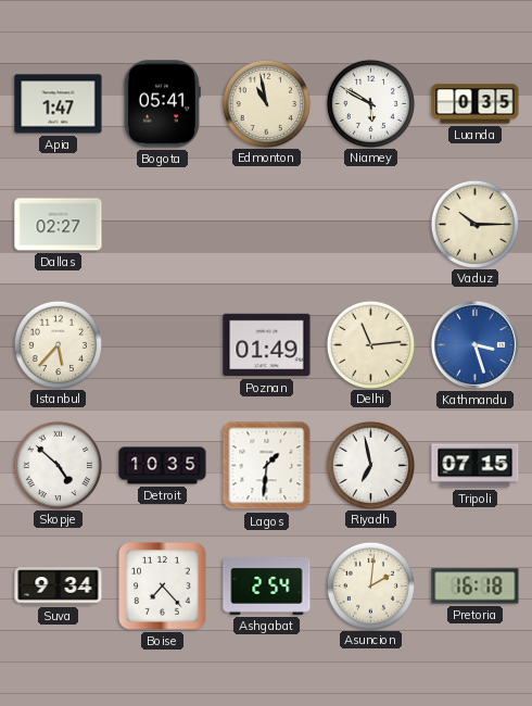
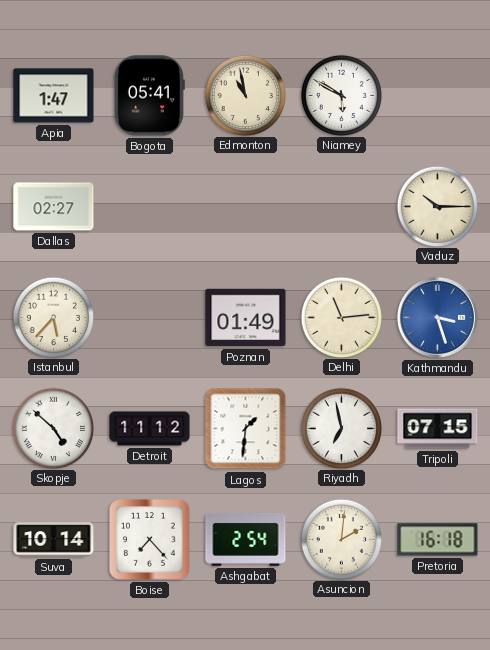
Luanda: 0:35 -> none (476, 104)
Detroit: 10:35 -> 11:12 (150, 429)
Suva: 9:34 -> 10:14 (54, 540)
